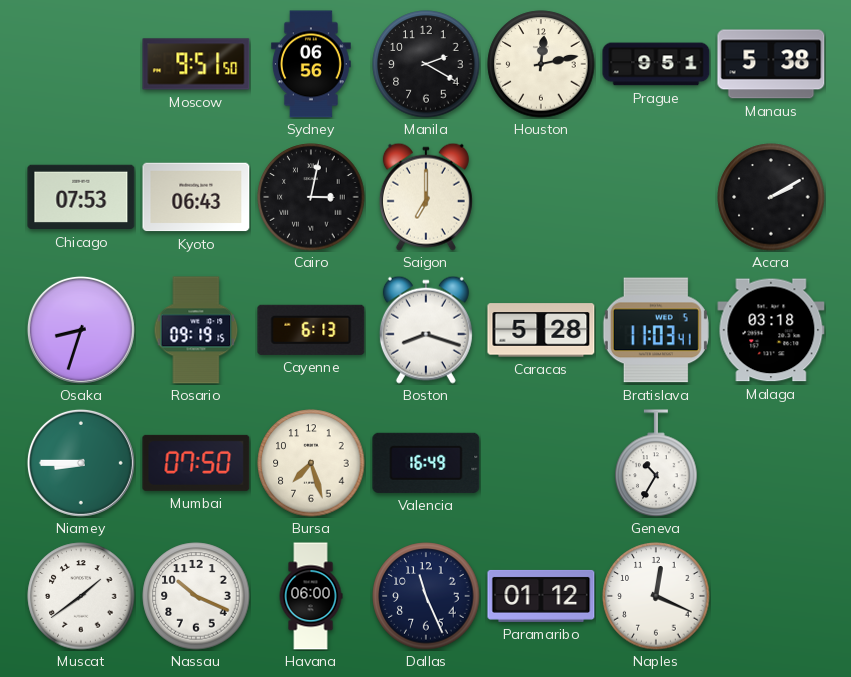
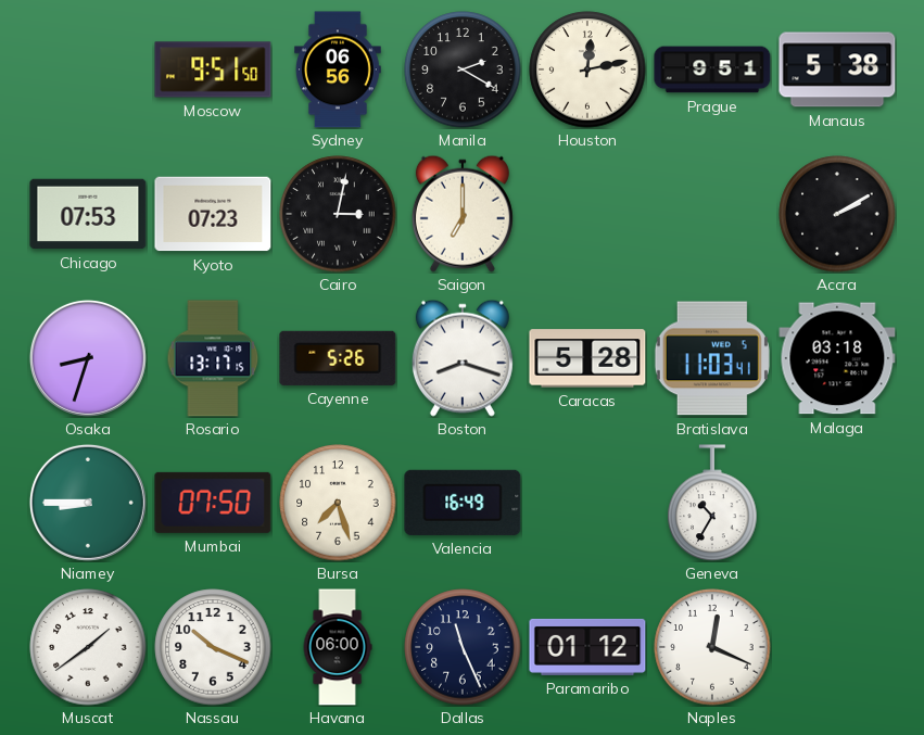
Kyoto: 06:43 -> 07:23 (213, 214)
Rosario: 09:19 -> 13:17 (213, 358)
Cayenne: 6:13 -> 5:26 (338, 358)
